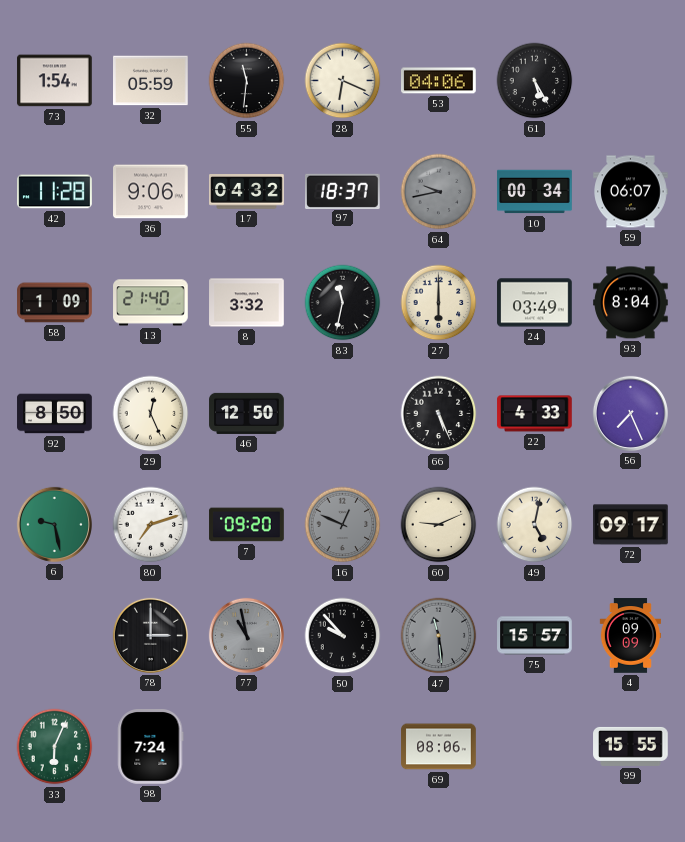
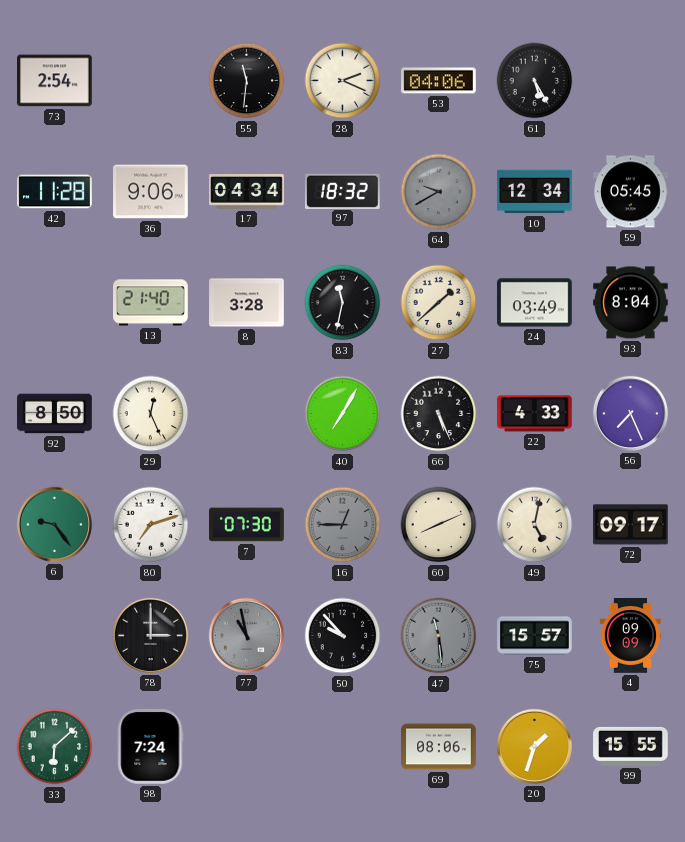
73: 1:54 -> 2:54 (55, 81)
32: 05:59 -> none (151, 81)
28: 6:19 -> 2:19 (343, 81)
17: 04:32 -> 04:34 (247, 192)
97: 18:37 -> 18:32 (343, 191)
64: 9:43 -> 9:40 (439, 192)
10: 00:34 -> 12:34 (535, 192)
59: 06:07 -> 05:45 (631, 192)
58: 1:09 -> none (55, 303)
8: 3:32 -> 3:28 (247, 303)
27: 6:00 -> 1:38 (439, 303)
46: 12:50 -> none (247, 413)
40: none -> 7:05 (343, 414)
6: 9:28 -> 9:24 (54, 524)
7: 09:20 -> 07:30 (247, 525)
16: 12:49 -> 12:45 (343, 525)
60: 9:11 -> 8:11 (439, 525)
33: 6:04 -> 6:08 (55, 747)
20: none -> 1:33 (534, 746)
